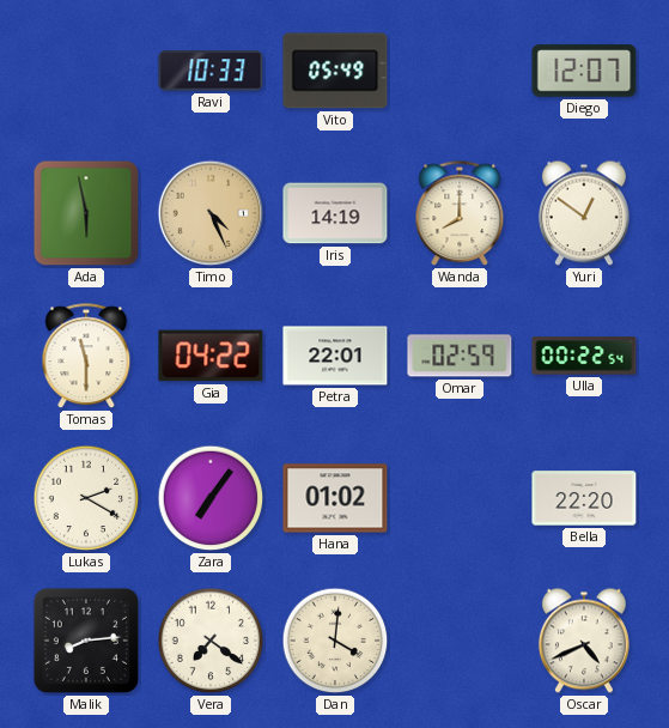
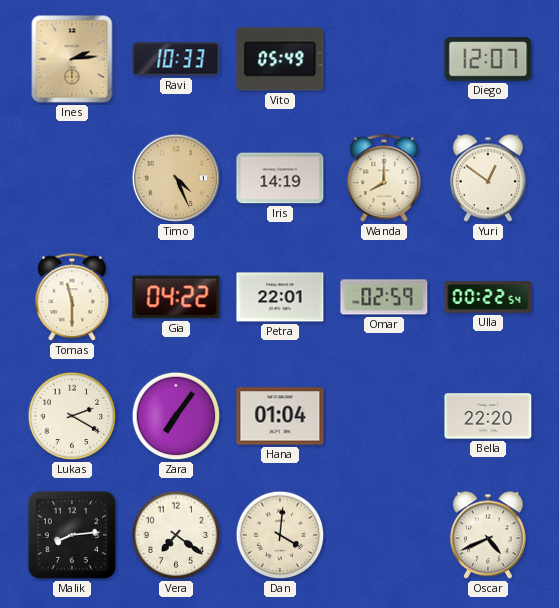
Ines: none -> 2:14 (72, 59)
Ada: 5:58 -> none (86, 213)
Hana: 01:02 -> 01:04 (280, 416)
